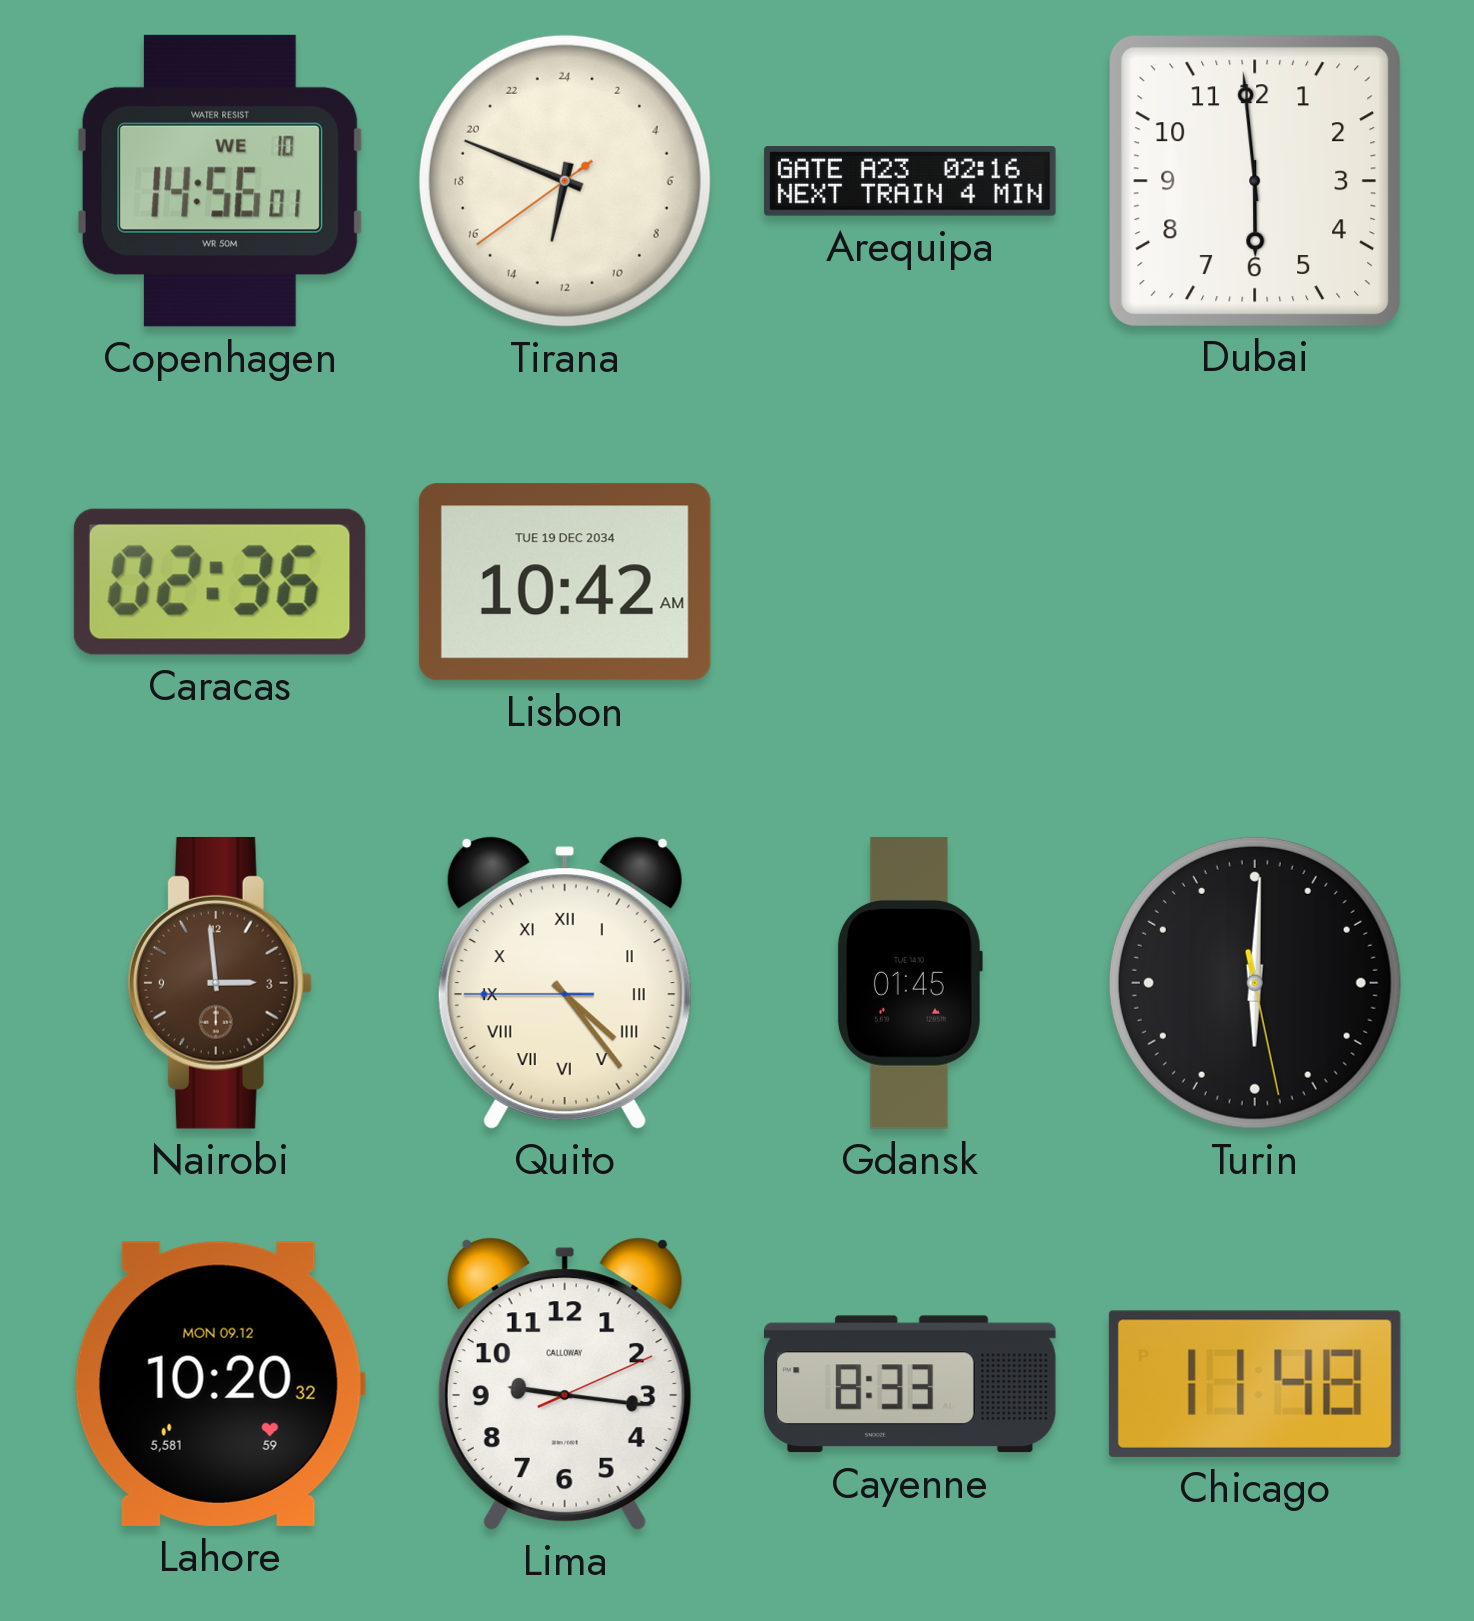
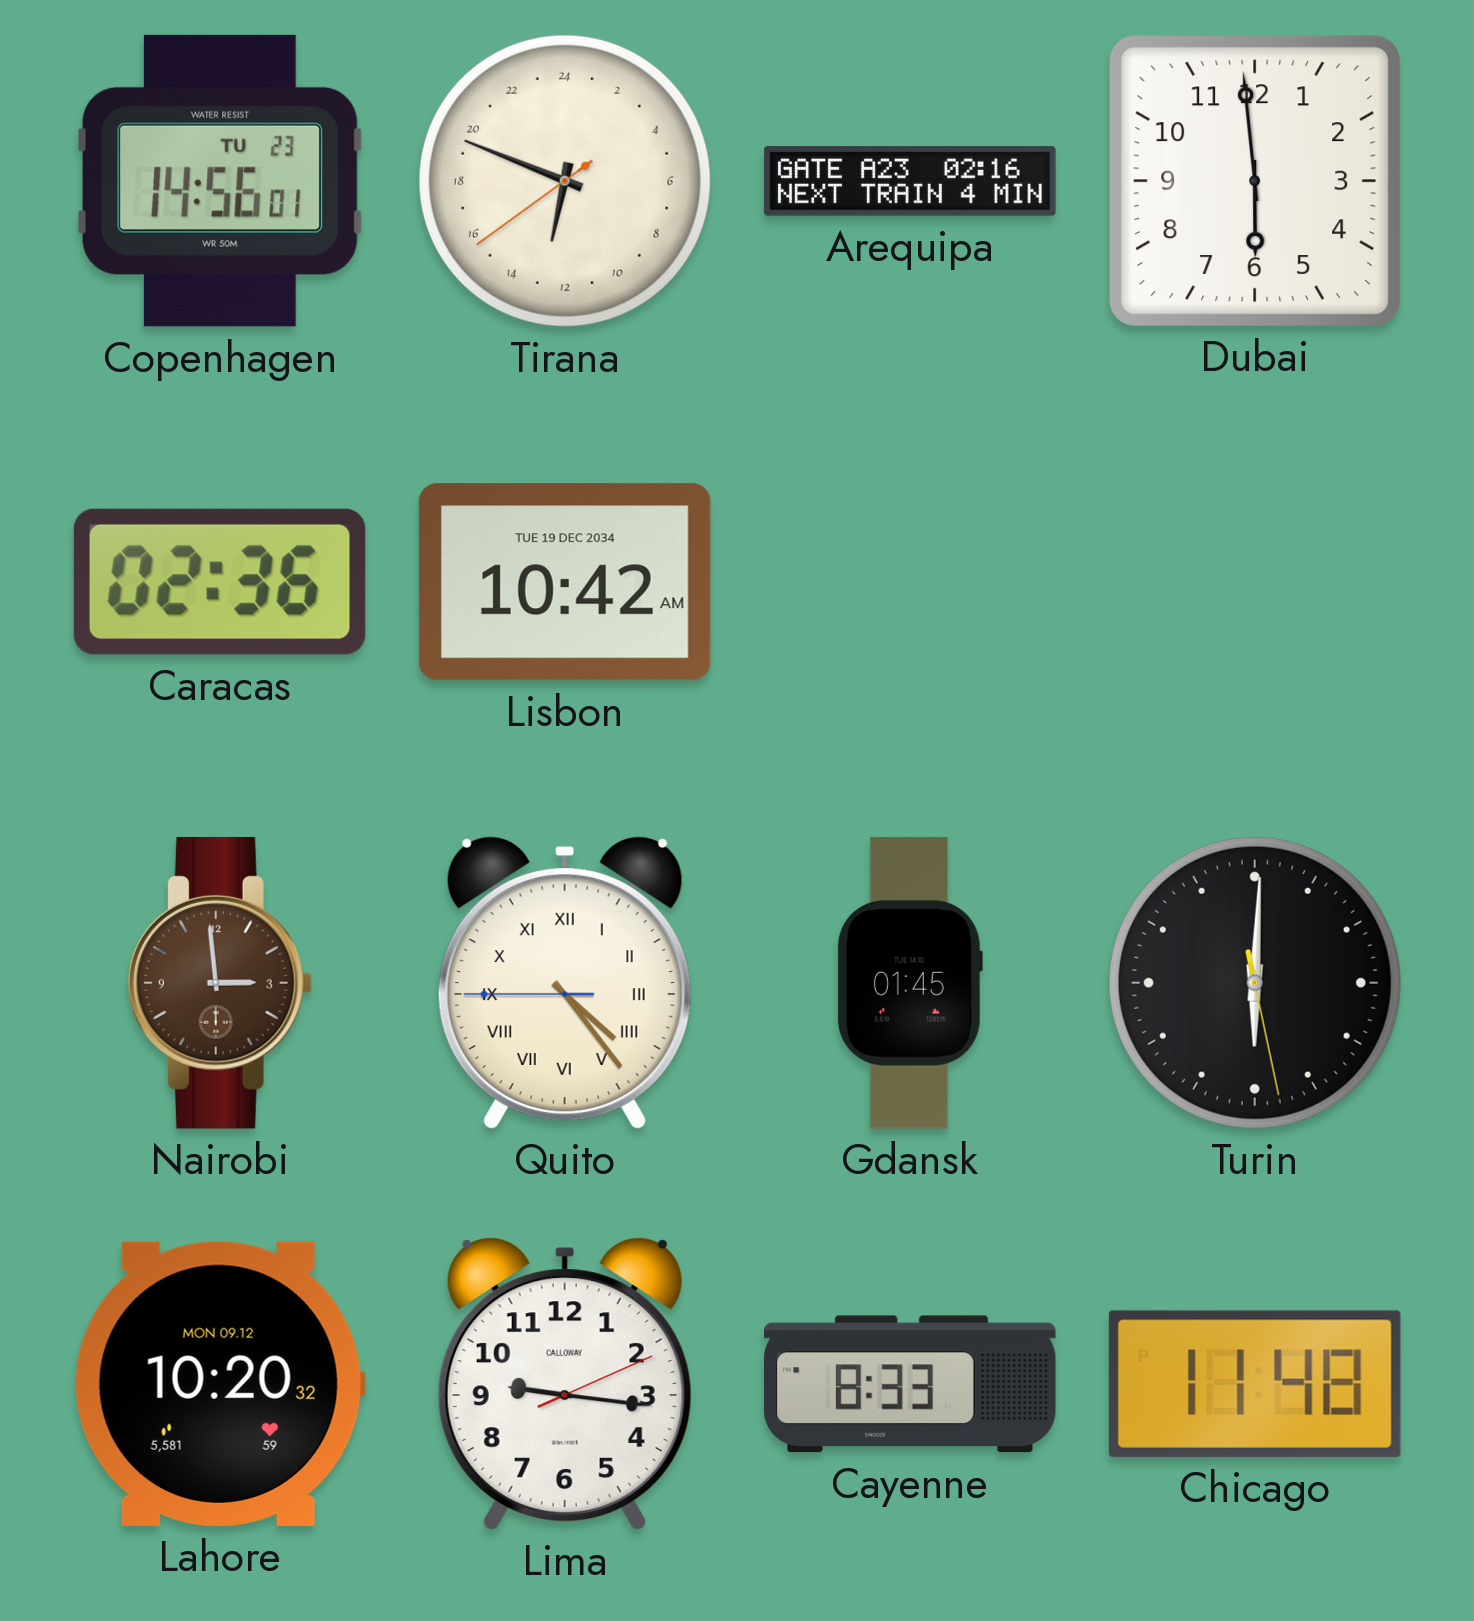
Copenhagen date: WE 10 -> TU 23 (220, 181)
